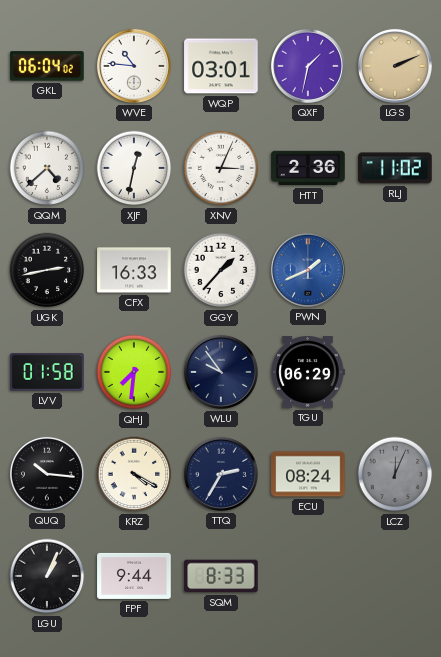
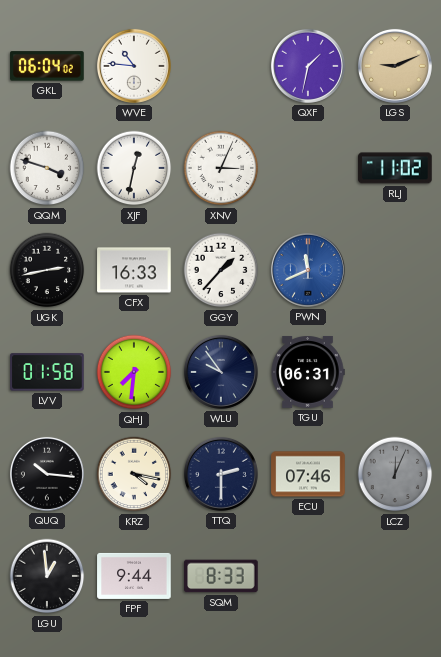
WQP: 03:01 -> none (221, 66)
LGS: 2:11 -> 9:11 (395, 66)
QQM: 4:38 -> 3:48 (47, 168)
HTT: 2:36 -> none (308, 168)
PWN: 1:41 -> 11:41 (308, 270)
TGU: 06:29 -> 06:31 (308, 373)
KRZ: 4:20 -> 4:17 (134, 474)
TTQ: 2:35 -> 2:30 (221, 474)
ECU: 08:24 -> 07:46 (308, 474)
LGU: 1:04 -> 12:59 (47, 576)
